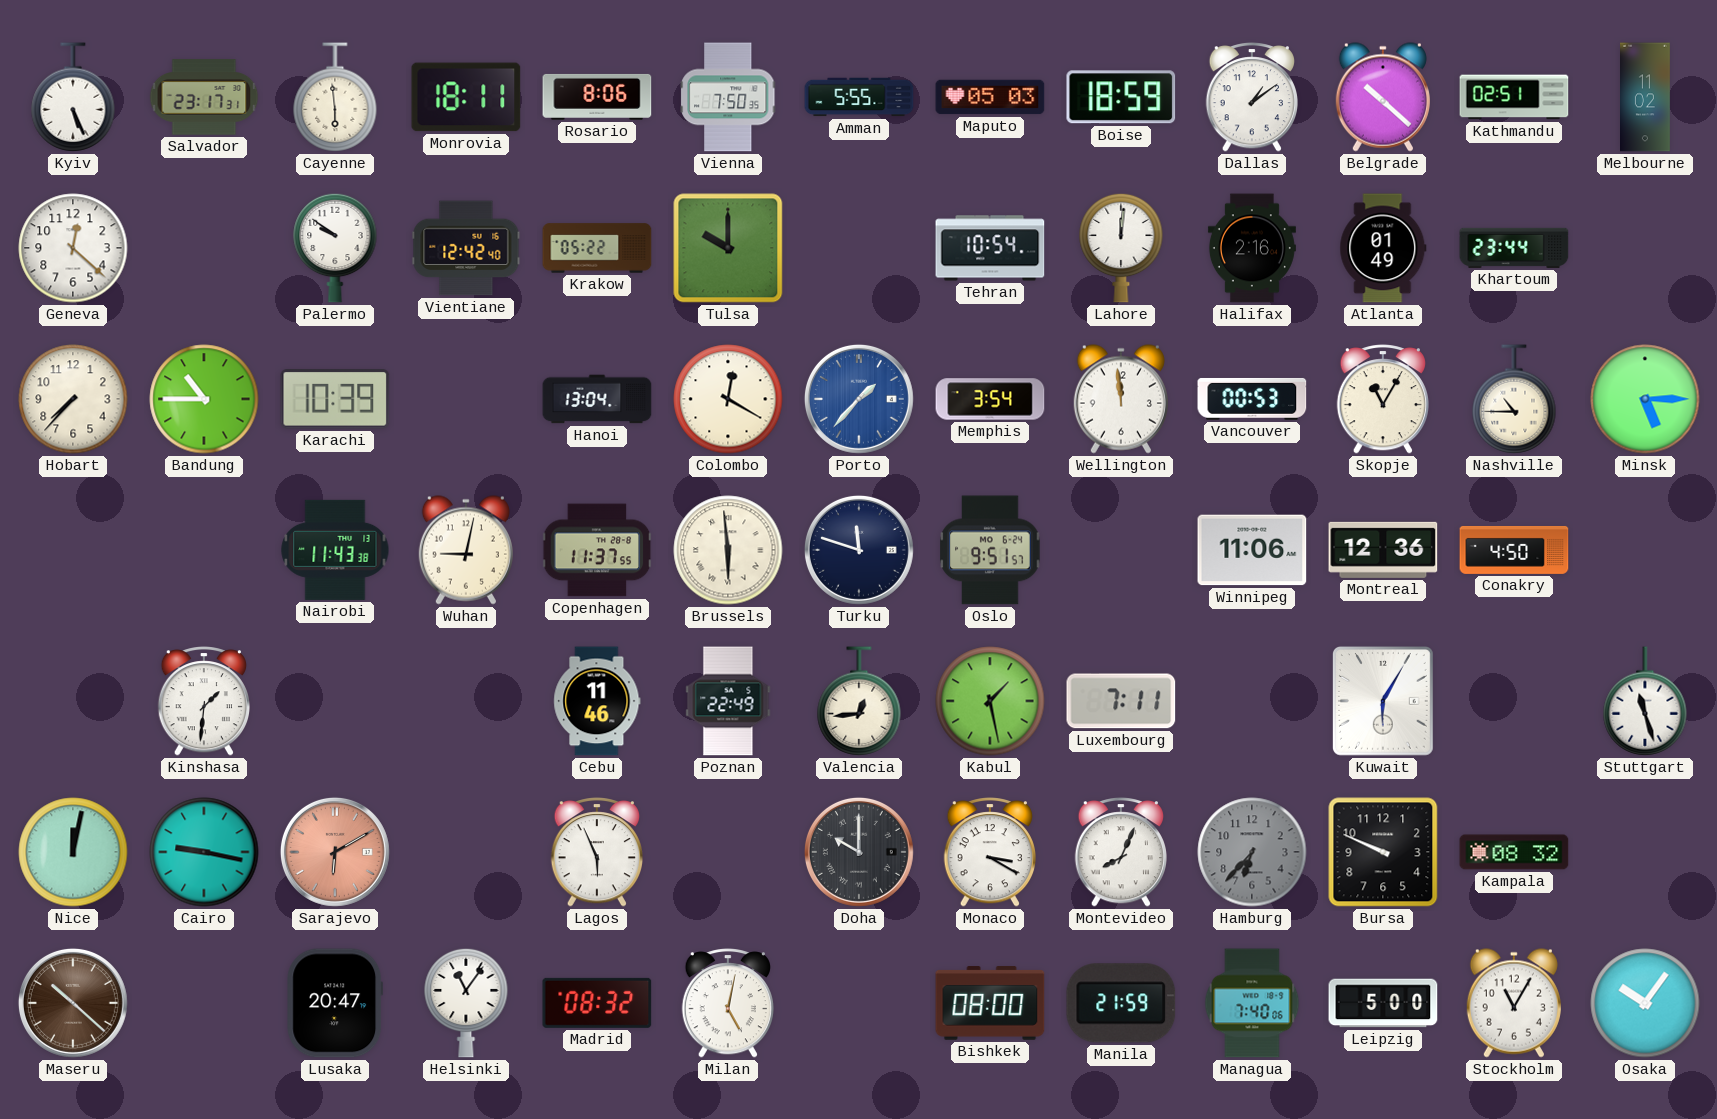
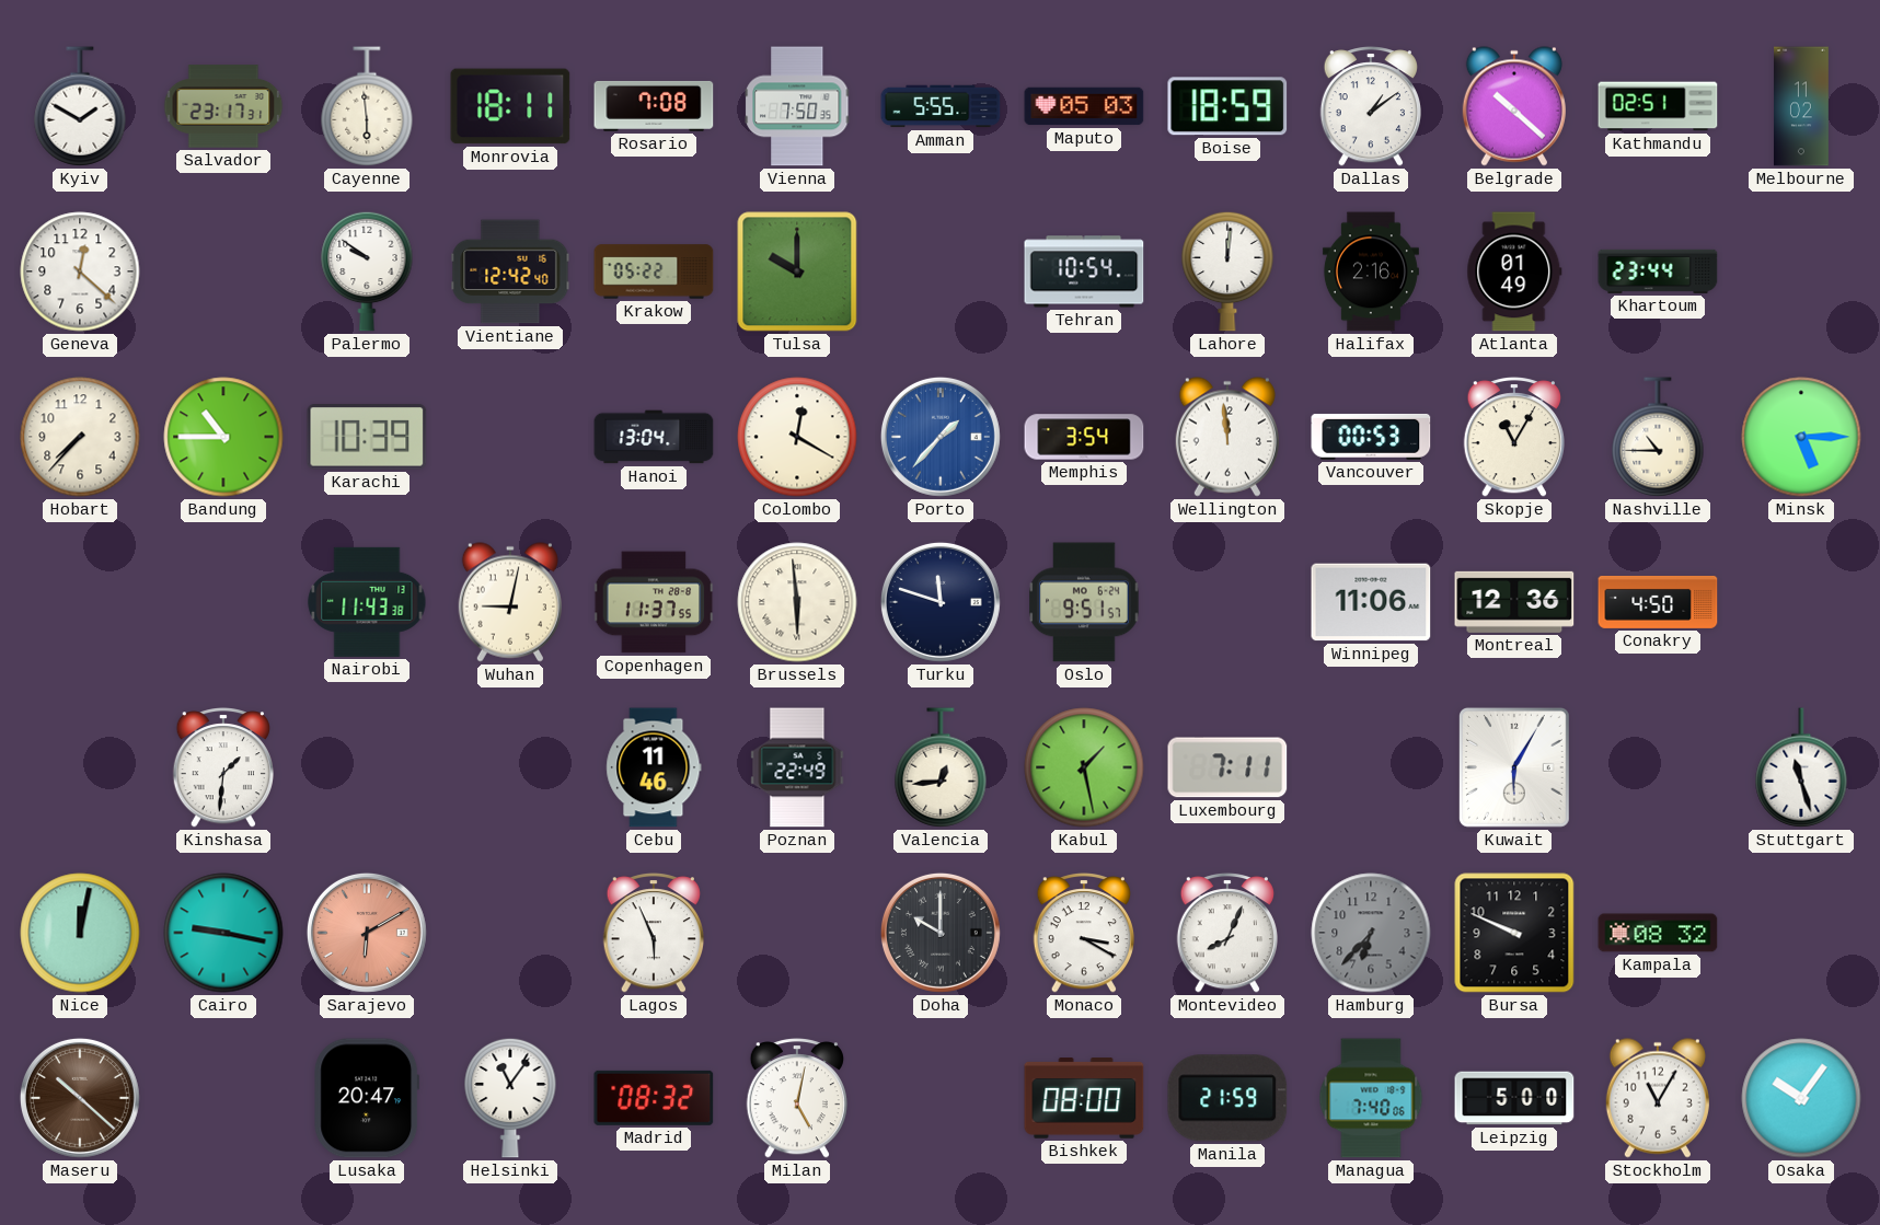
Kyiv: 5:26 -> 1:50 (80, 106)
Rosario: 8:06 -> 7:08 (654, 106)
